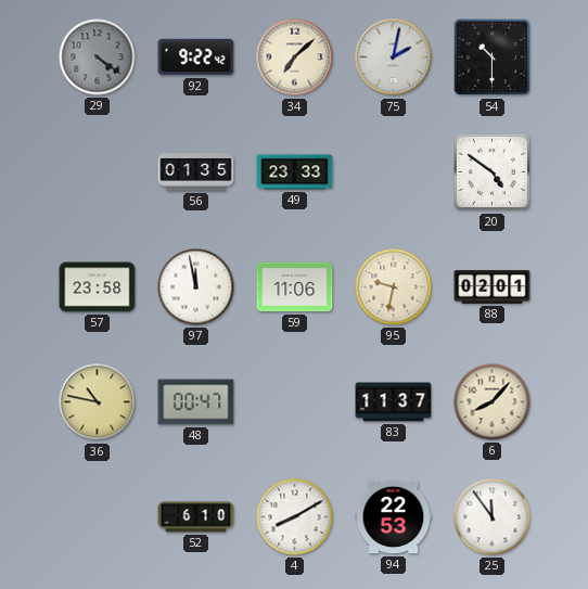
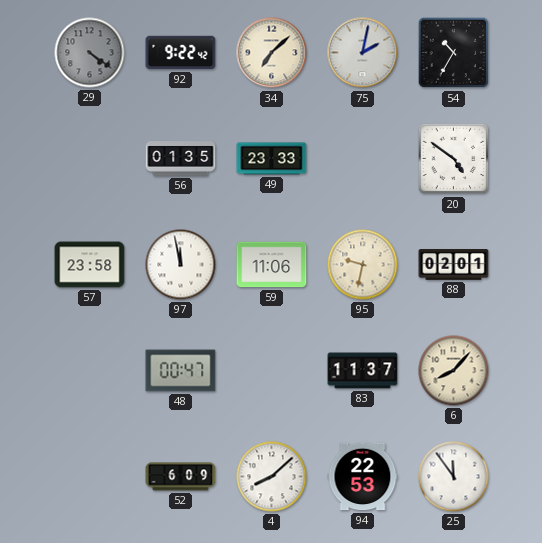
54: 10:30 -> 10:35 (454, 53)
36: 10:47 -> none (98, 402)
52: 6:10 -> 6:09 (181, 477)
4: 8:10 -> 8:08 (272, 477)
